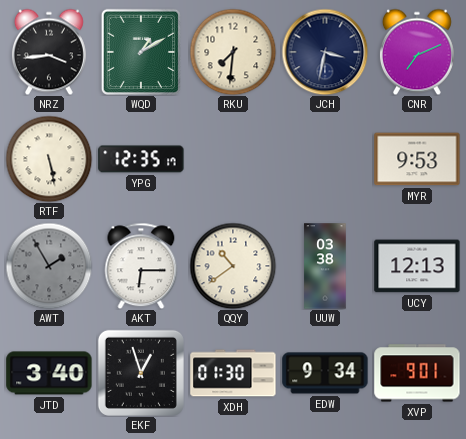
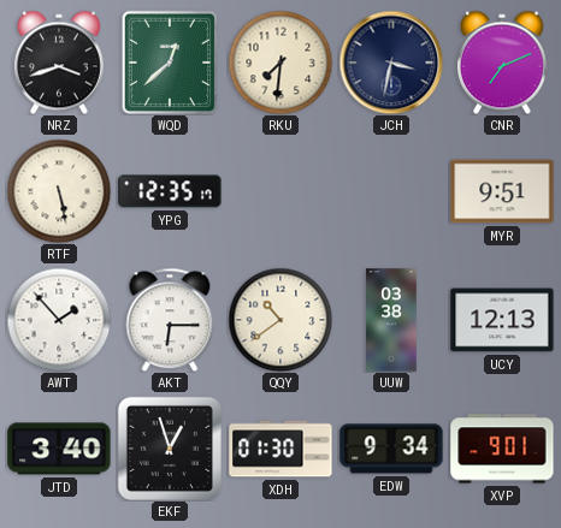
NRZ: 3:44 -> 3:42 (59, 63)
WQD: 1:10 -> 12:38 (170, 63)
MYR: 9:53 -> 9:51 (502, 191)
AWT: 1:55 -> 1:53 (59, 320)
AWT dial: grey -> white (59, 320)
